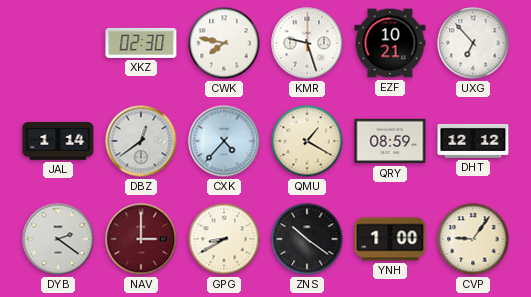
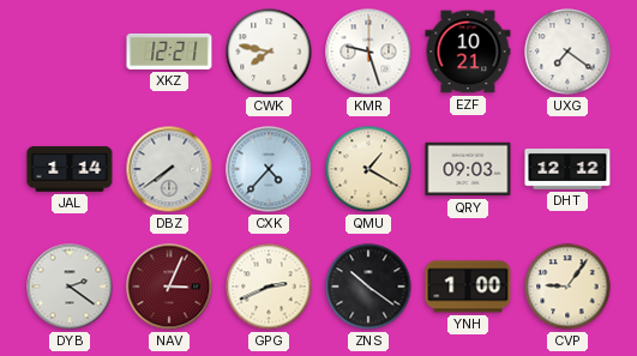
XKZ: 02:30 -> 12:21 (169, 52)
UXG: 6:53 -> 7:21 (567, 52)
DBZ: 12:39 -> 7:39 (169, 169)
QRY: 08:59 -> 09:03 (468, 169)
NAV: 3:00 -> 3:04 (169, 286)
GPG: 8:40 -> 2:41 (269, 286)
